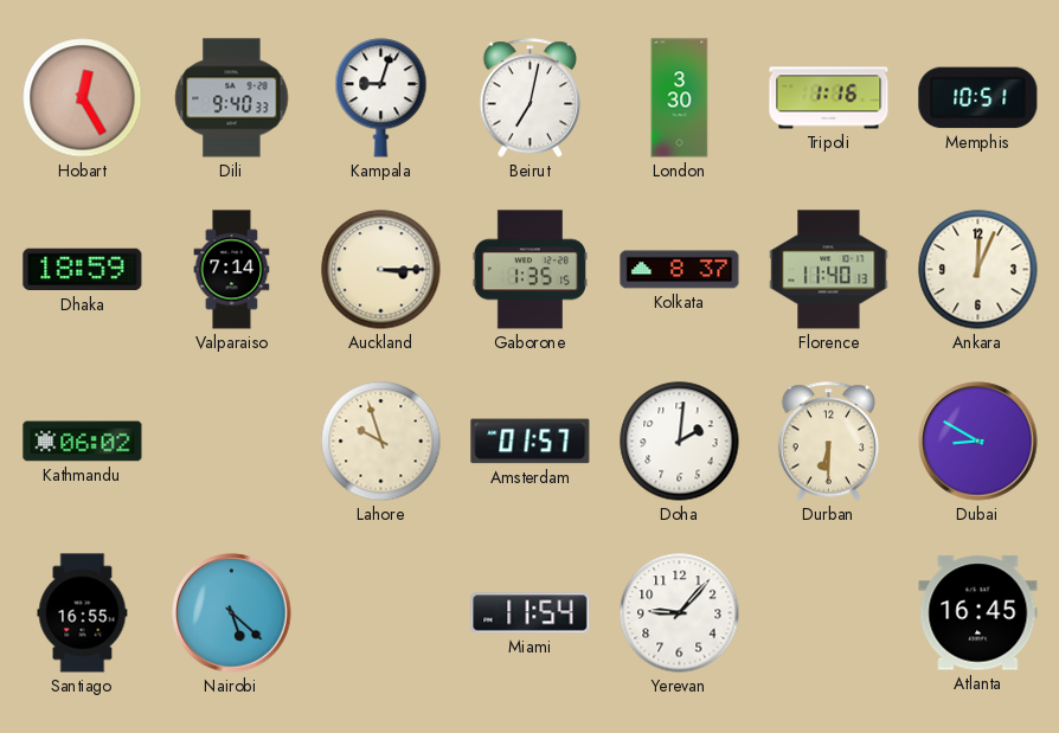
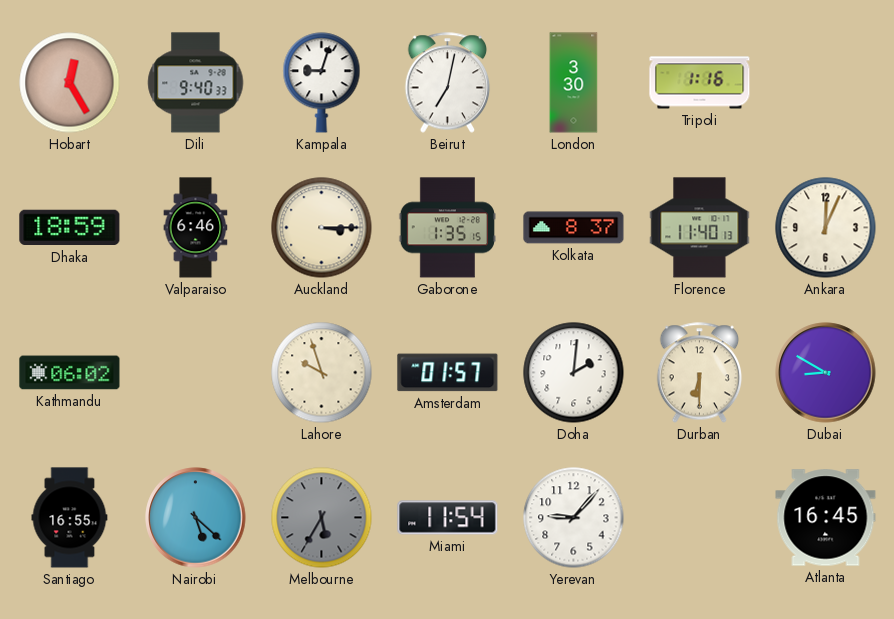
Memphis: 10:51 -> none (978, 98)
Valparaiso: 7:14 -> 6:46 (196, 228)
Melbourne: none -> 5:35 (322, 518)
